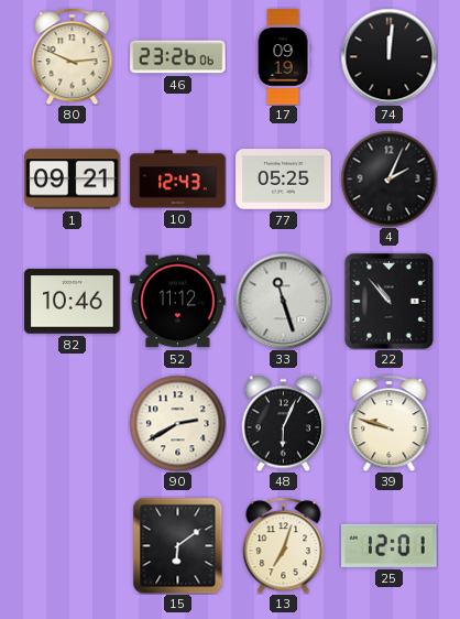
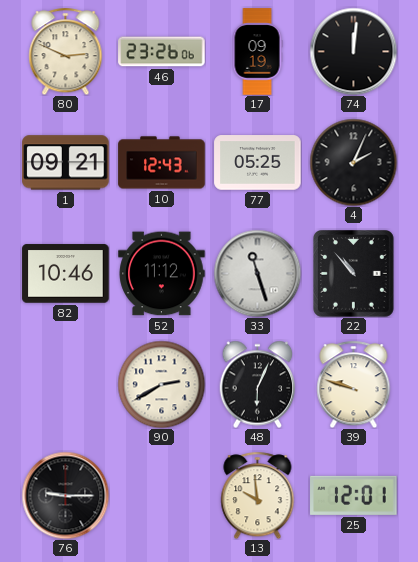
76: none -> 9:15 (65, 495)
15: 6:09 -> none (178, 545)
13: 7:03 -> 9:59 (258, 495)
